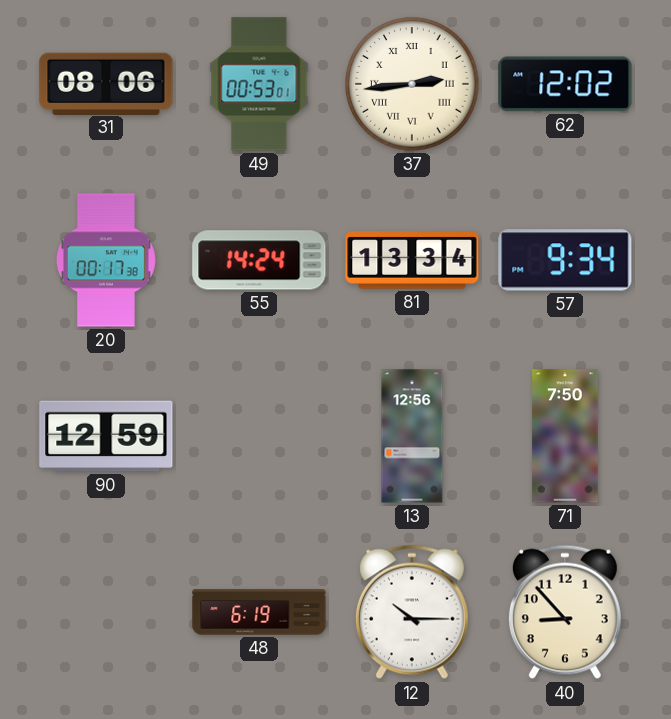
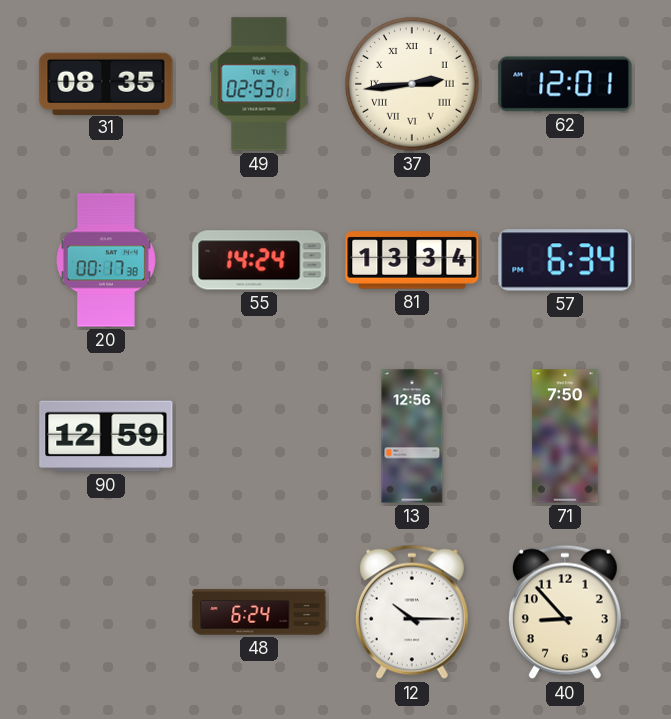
31: 08:06 -> 08:35 (106, 83)
49: 00:53 -> 02:53 (259, 84)
62: 12:02 -> 12:01 (565, 84)
57: 9:34 -> 6:34 (565, 260)
48: 6:19 -> 6:24 (259, 612)
